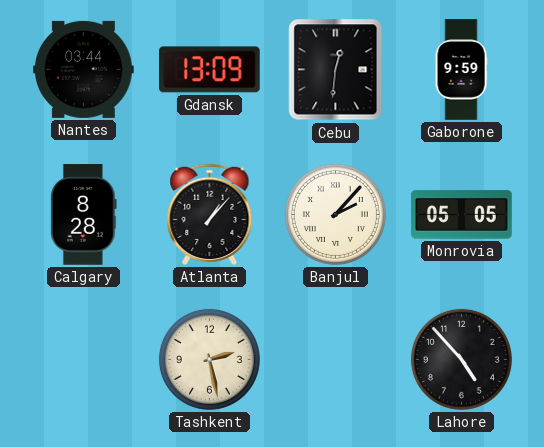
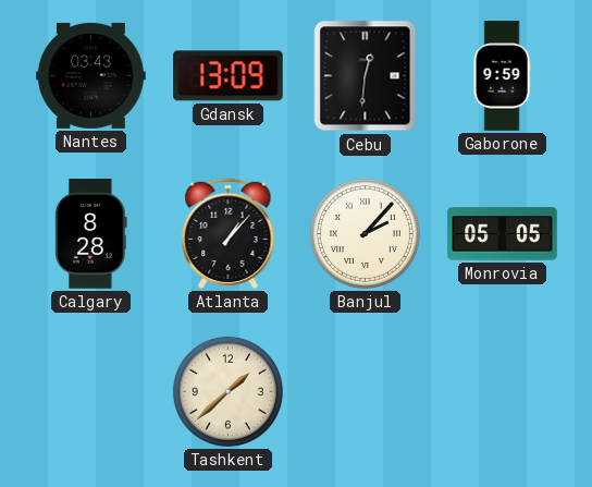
Nantes: 03:44 -> 03:43 (91, 75)
Tashkent: 2:28 -> 1:38 (227, 391)
Lahore: 4:53 -> none (461, 359)
